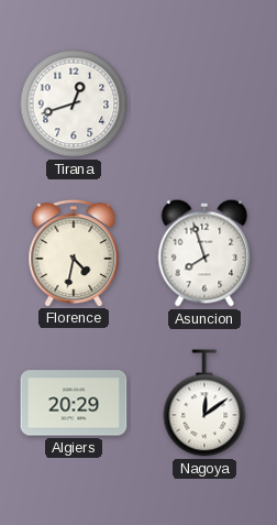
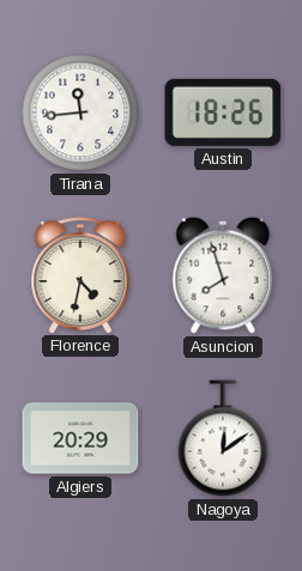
Tirana: 12:42 -> 11:44 (80, 113)
Austin: none -> 18:26 (223, 113)
